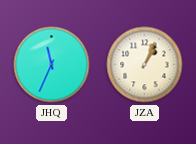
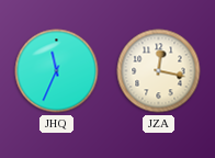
JZA: 1:04 -> 12:17 (159, 71)
